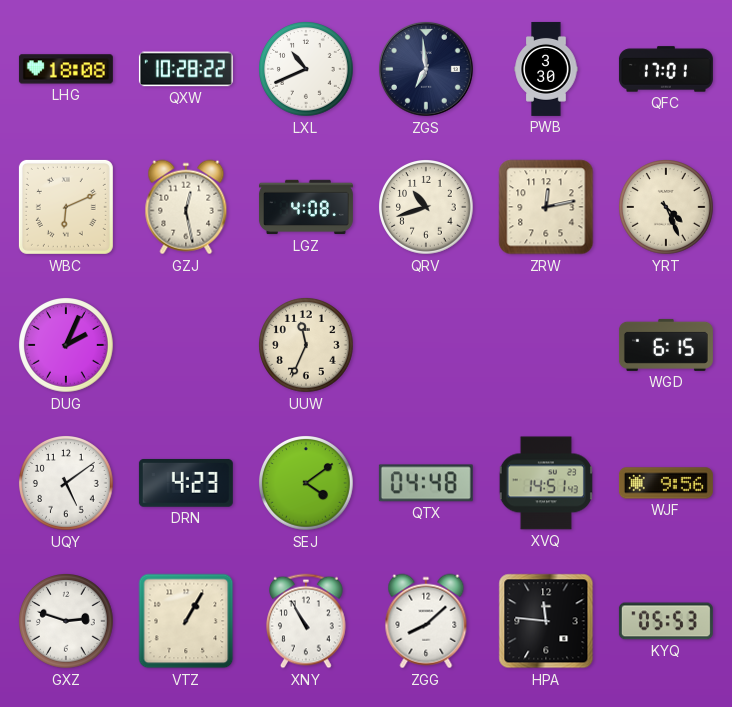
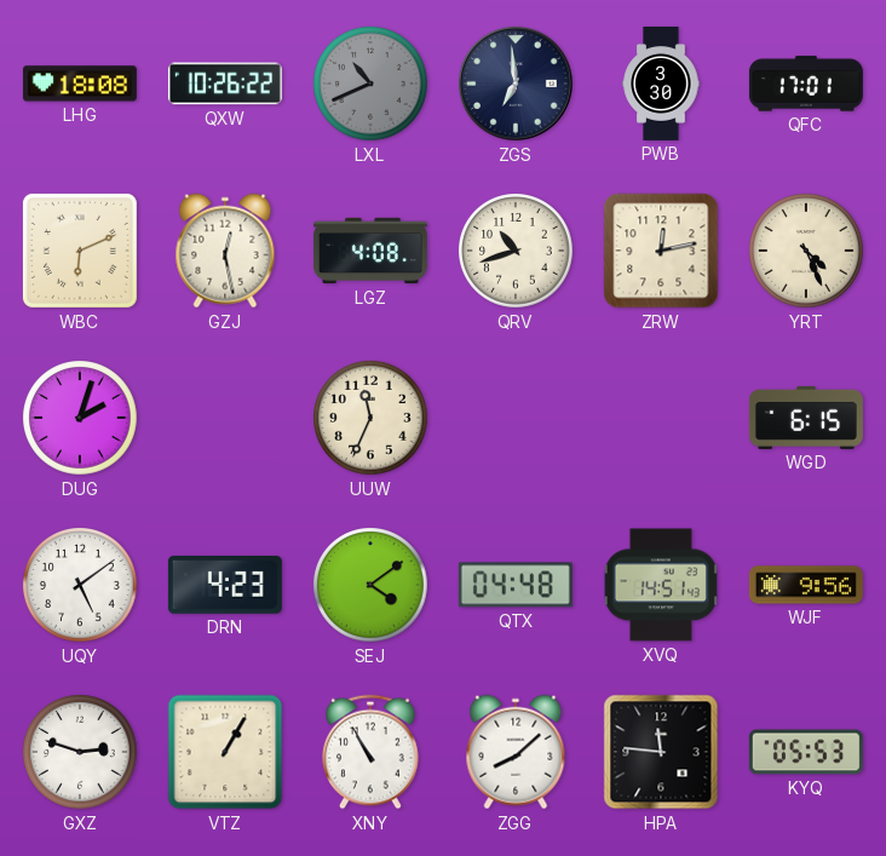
QXW: 10:28 -> 10:26 (225, 84)
LXL dial: white -> grey (370, 84)
DUG: 2:04 -> 2:03 (80, 418)
